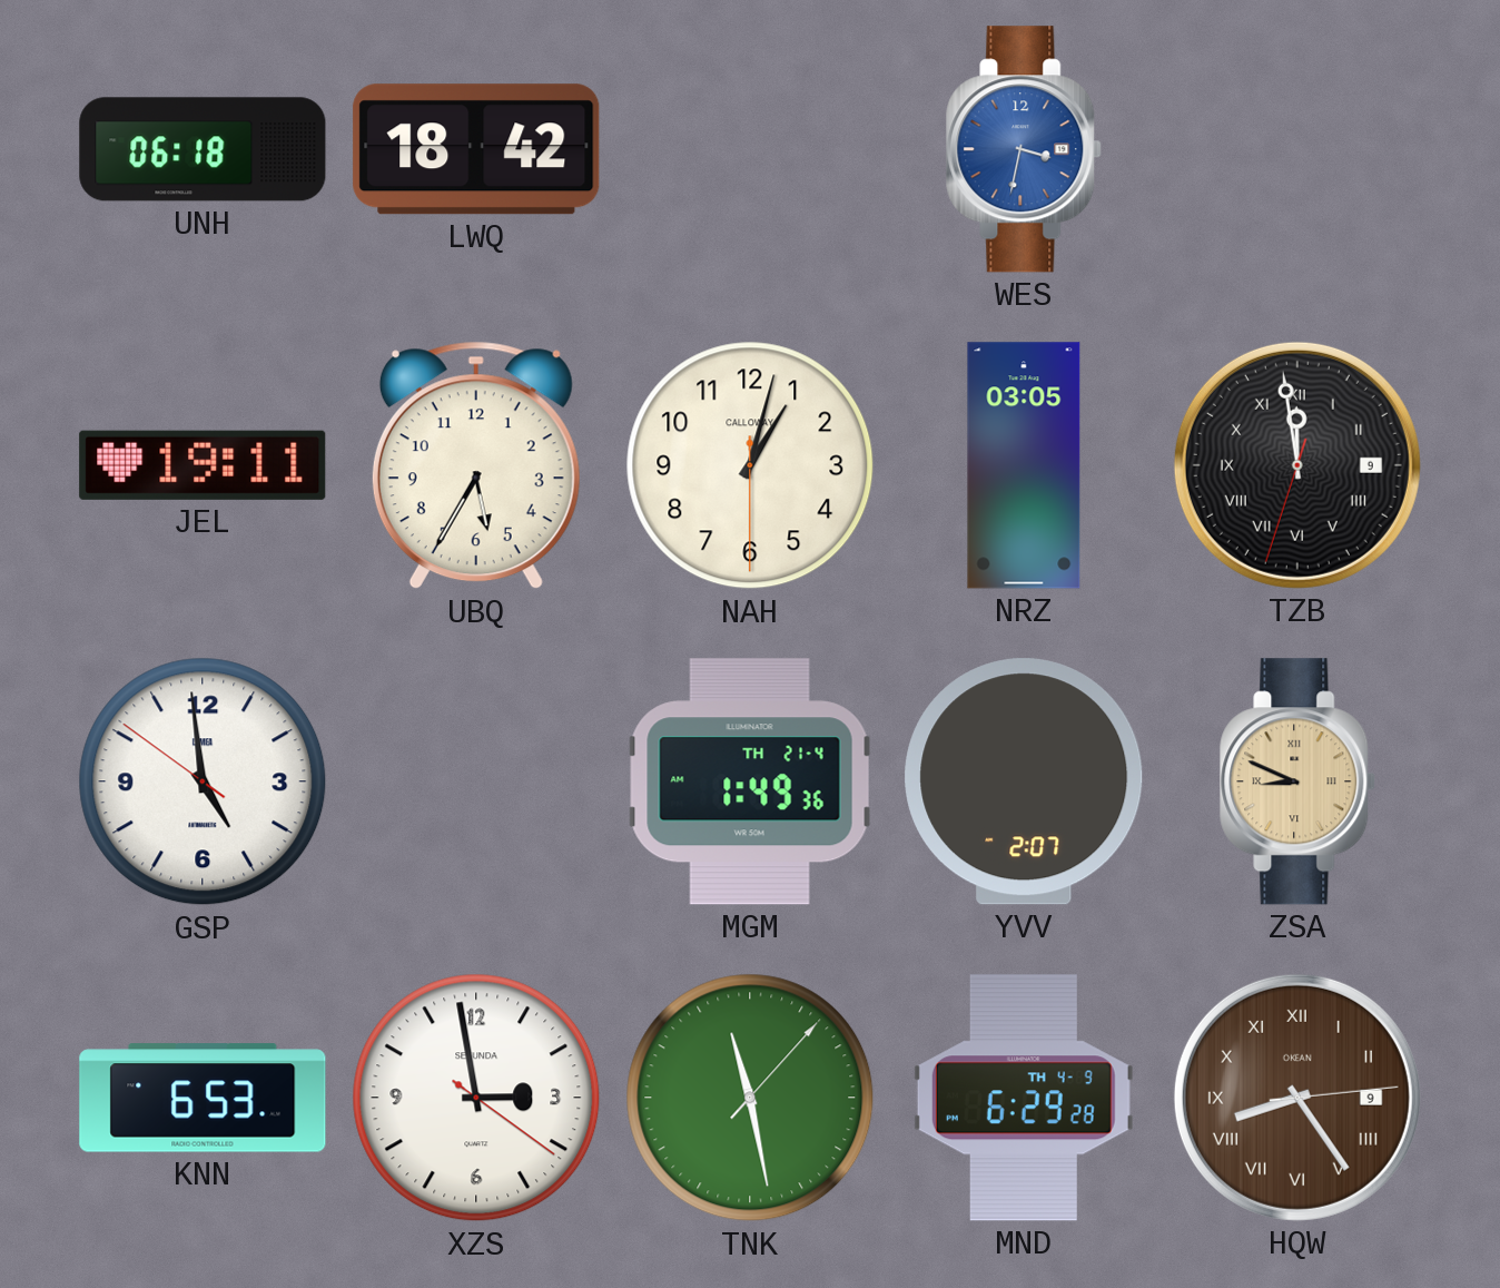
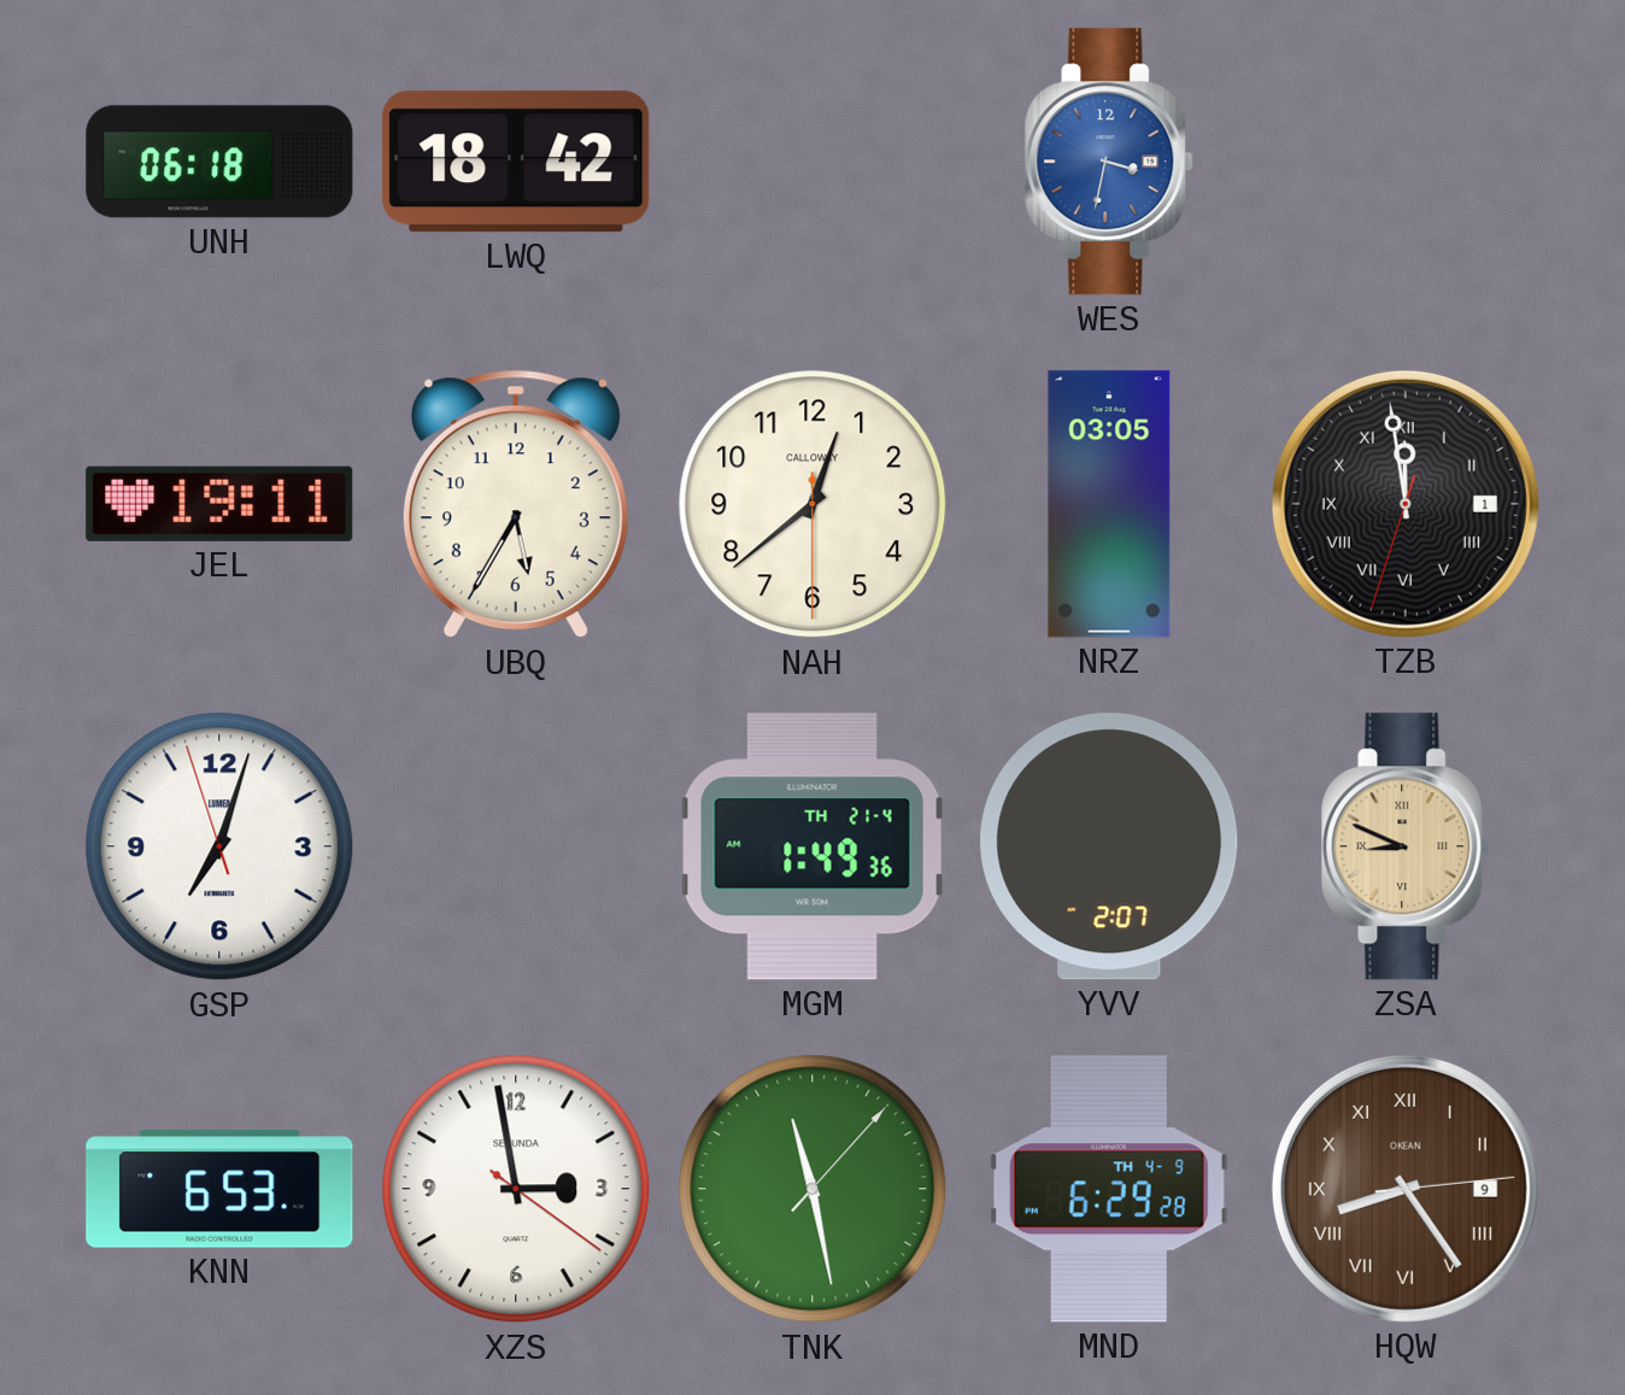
NAH: 1:02 -> 12:38 (812, 504)
TZB date: 9 -> 1 (1406, 504)
GSP: 4:58 -> 7:02 (219, 846)
